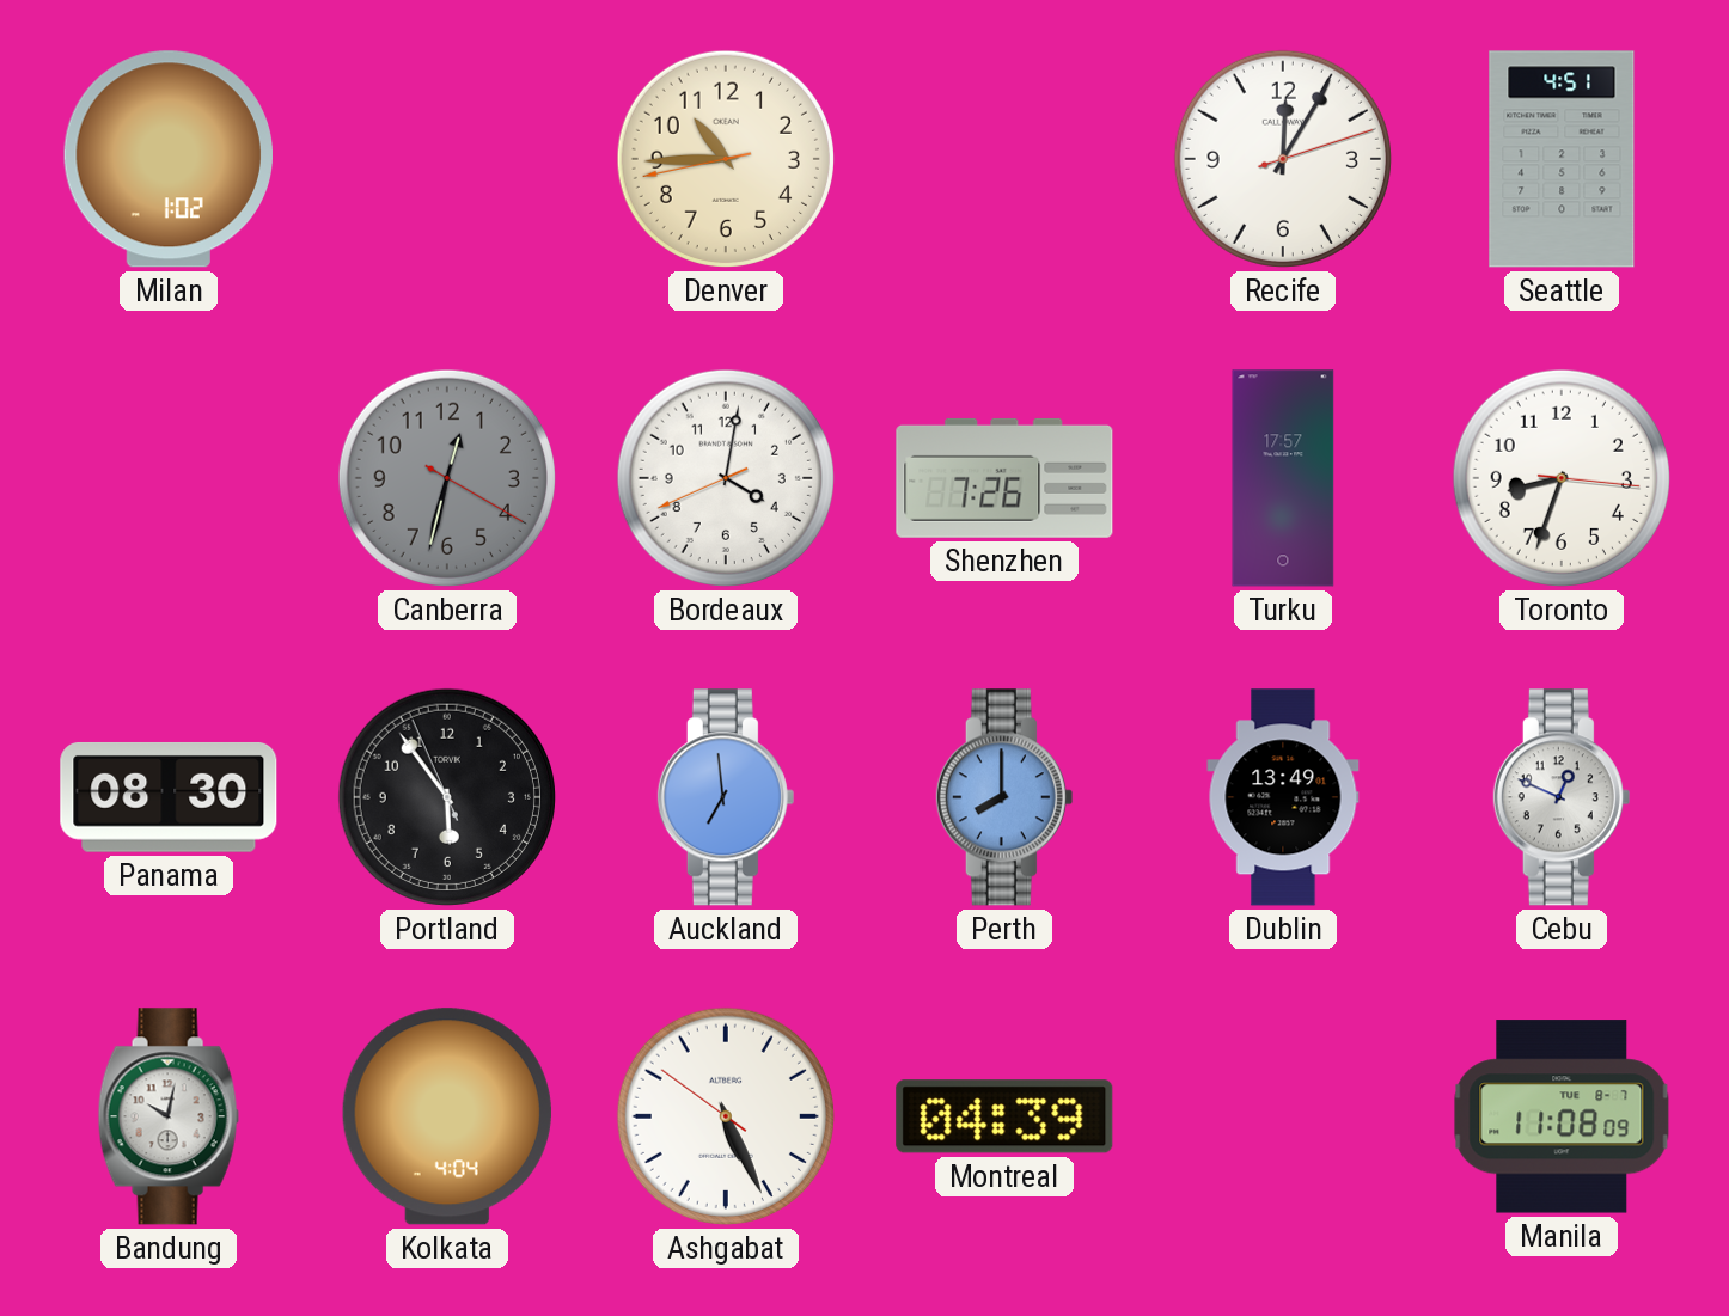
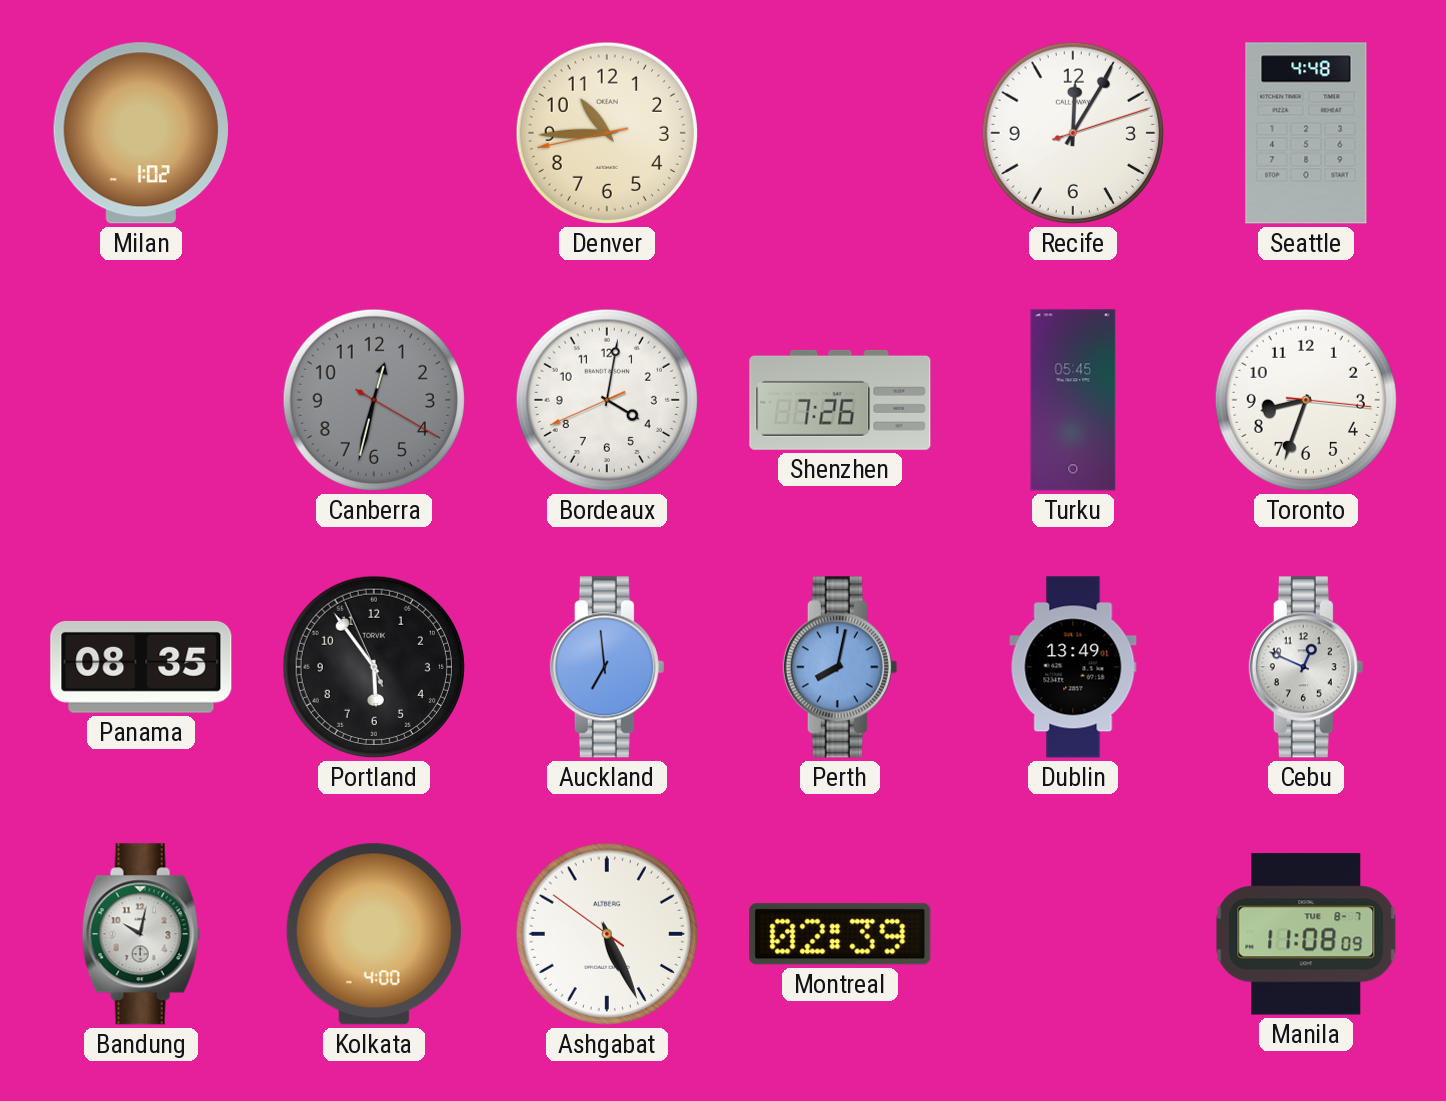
Seattle: 4:51 -> 4:48 (1306, 133)
Turku: 17:57 -> 05:45 (1073, 400)
Panama: 08:30 -> 08:35 (141, 667)
Perth: 8:00 -> 8:02 (840, 667)
Kolkata: 4:04 -> 4:00 (374, 934)
Montreal: 04:39 -> 02:39 (840, 934)
